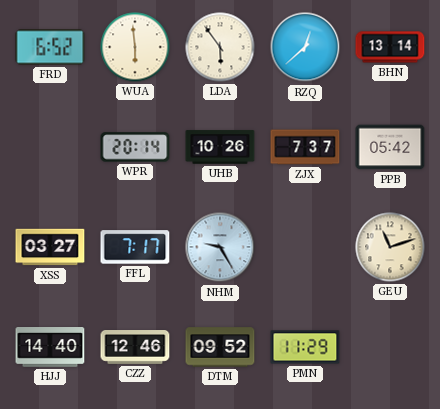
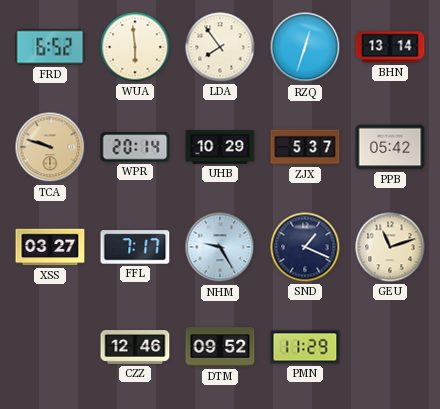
LDA: 5:54 -> 7:54 (220, 47)
RZQ: 12:38 -> 12:33 (305, 47)
TCA: none -> 9:48 (50, 147)
UHB: 10:26 -> 10:29 (220, 147)
ZJX: 7:37 -> 5:37 (305, 147)
SND: none -> 1:19 (305, 247)
HJJ: 14:40 -> none (50, 348)
